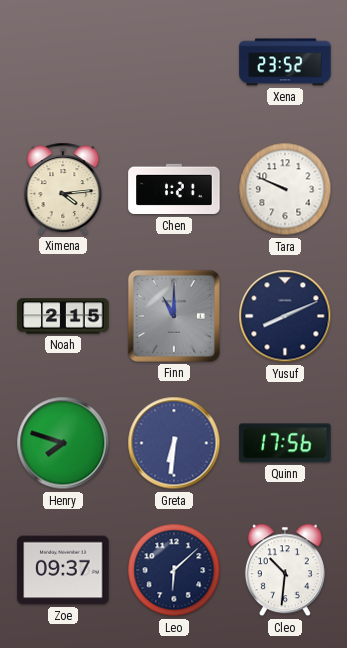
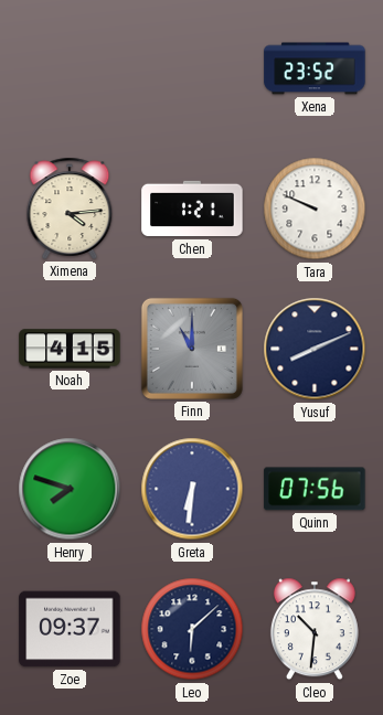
Noah: 2:15 -> 4:15 (70, 349)
Quinn: 17:56 -> 07:56 (315, 489)
